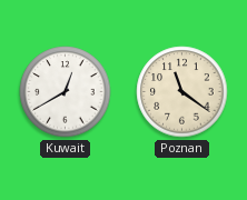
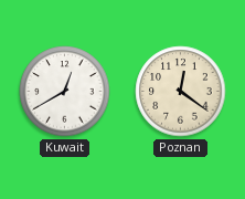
Poznan: 11:21 -> 12:21 (181, 92)
